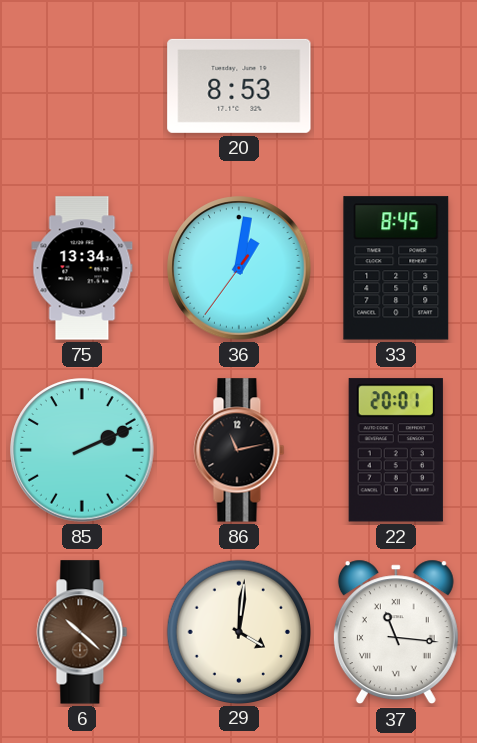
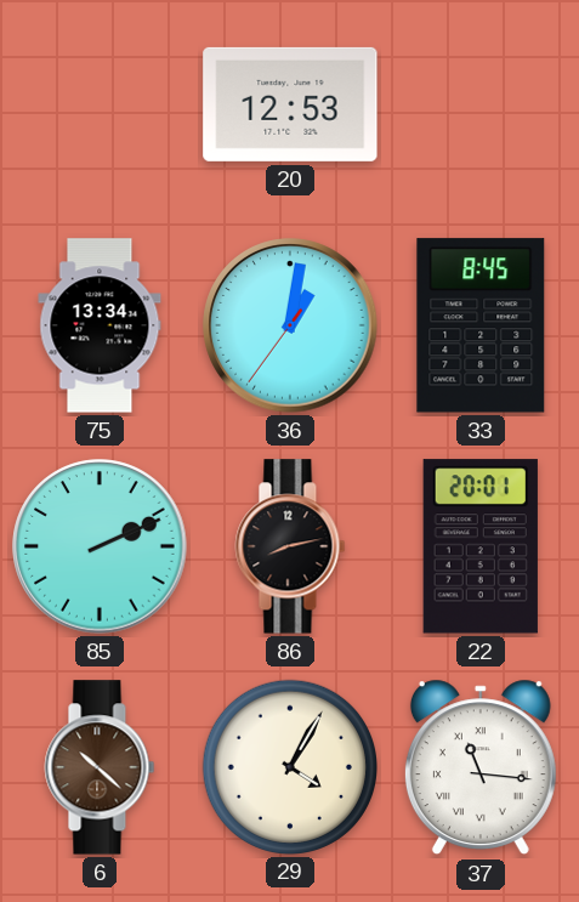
20: 8:53 -> 12:53 (290, 104)
86: 11:13 -> 8:13 (290, 546)
29: 4:01 -> 4:05 (289, 766)
